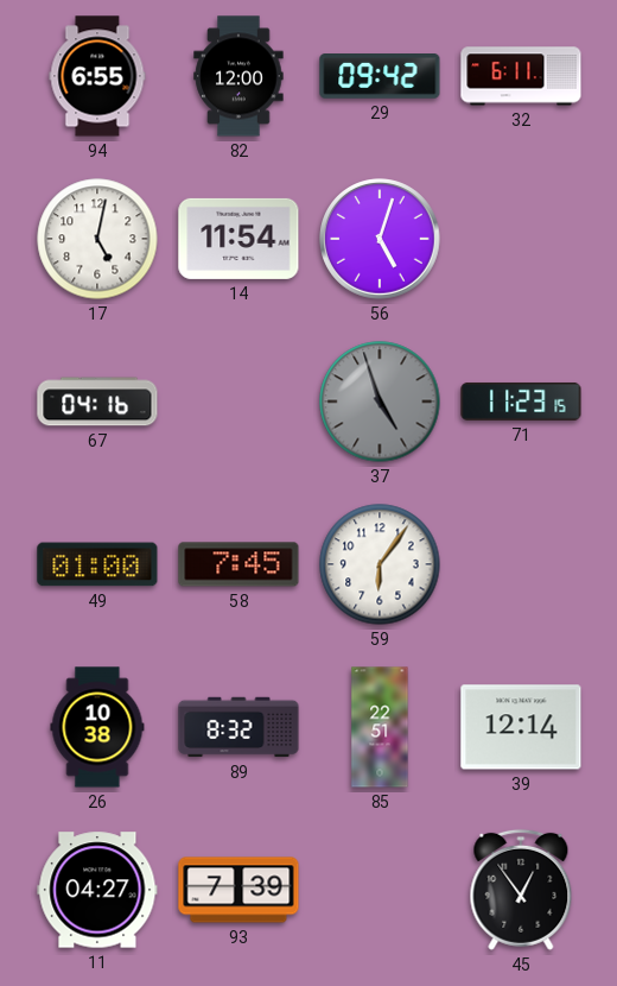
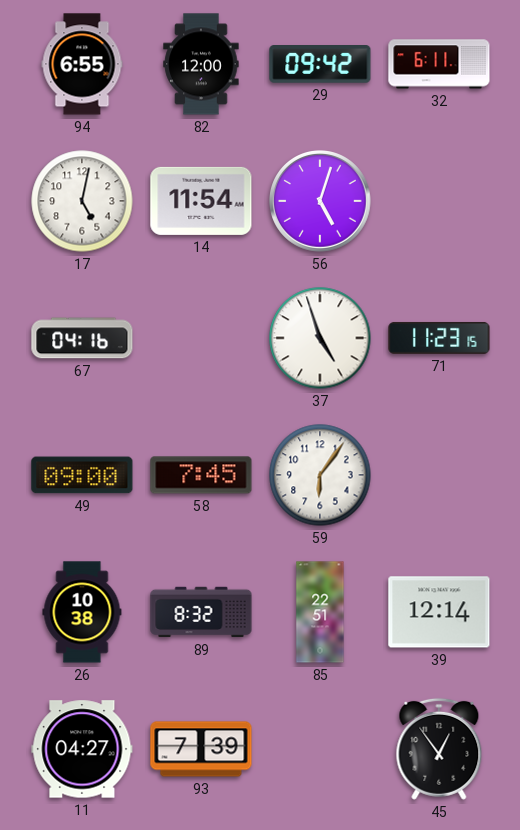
37 dial: grey -> white (320, 338)
49: 01:00 -> 09:00 (82, 475)
